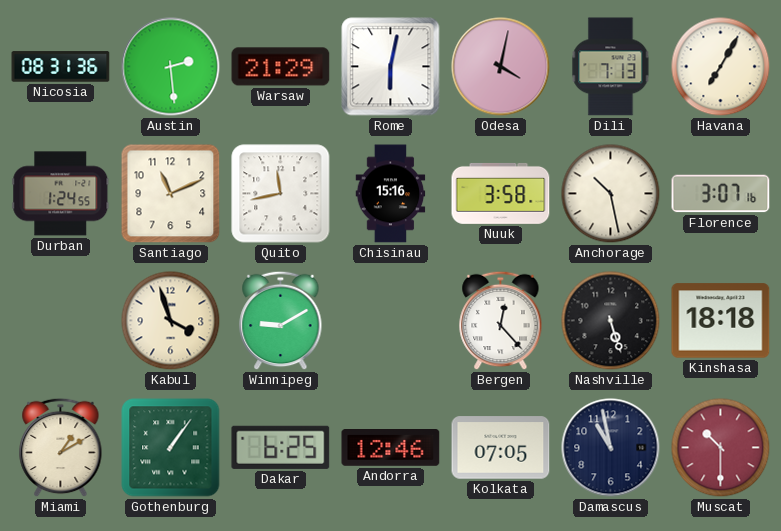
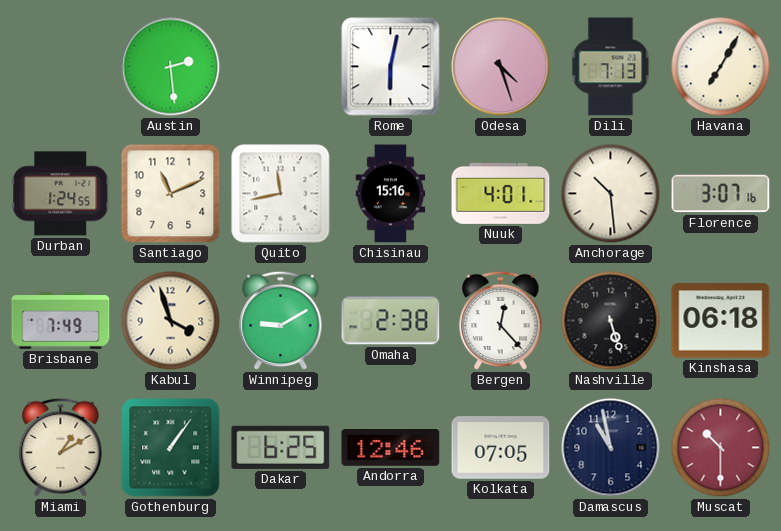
Nicosia: 08:31 -> none (61, 67)
Warsaw: 21:29 -> none (281, 67)
Odesa: 4:02 -> 4:27 (501, 67)
Nuuk: 3:58 -> 4:01 (501, 193)
Anchorage: 10:28 -> 10:29 (611, 194)
Brisbane: none -> 7:49 (61, 321)
Omaha: none -> 2:38 (391, 321)
Kinshasa: 18:18 -> 06:18 (721, 321)
